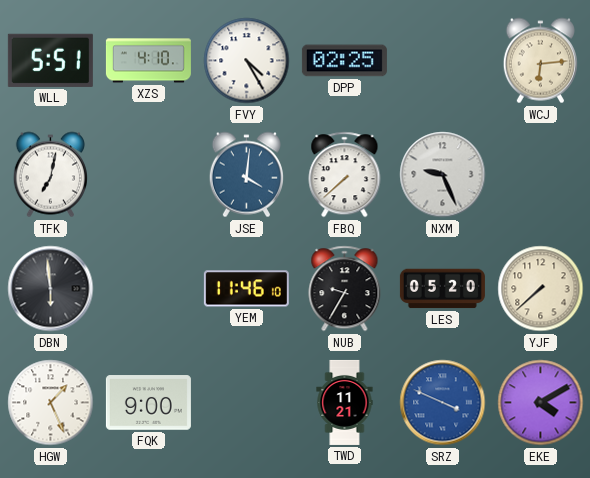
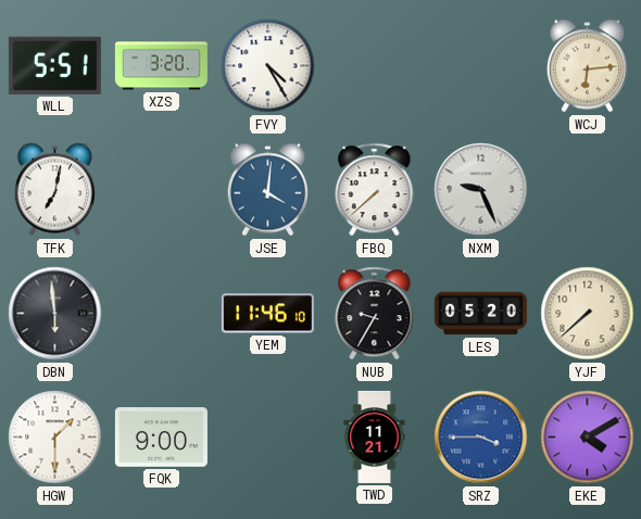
XZS: 4:10 -> 3:20 (161, 66)
DPP: 02:25 -> none (344, 61)
HGW: 1:26 -> 1:30 (55, 438)
SRZ: 3:49 -> 3:45 (481, 438)
